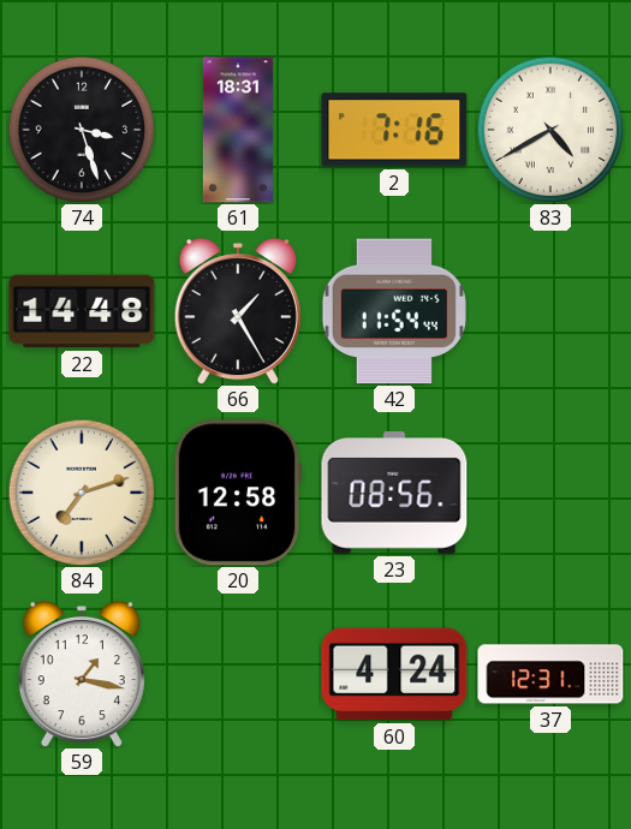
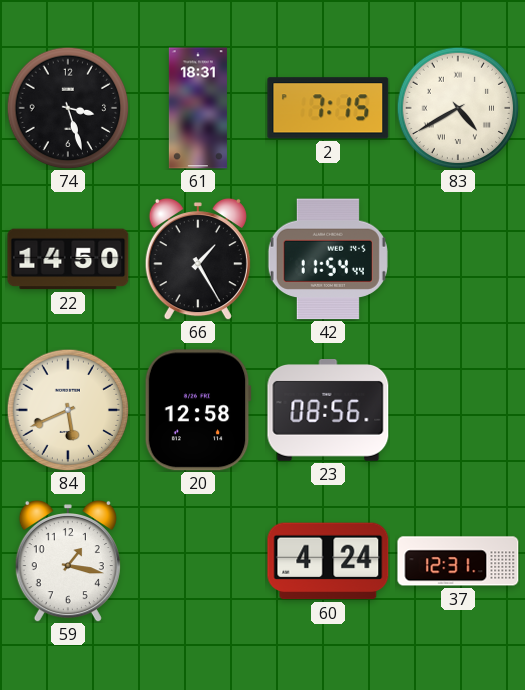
2: 7:16 -> 7:15 (328, 108)
22: 14:48 -> 14:50 (68, 259)
84: 7:12 -> 5:41 (68, 410)
